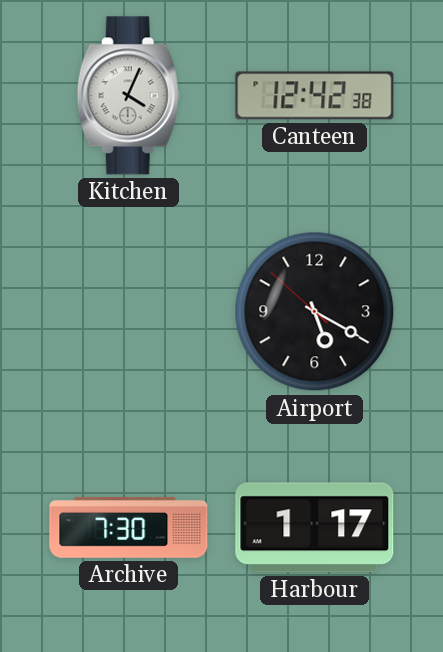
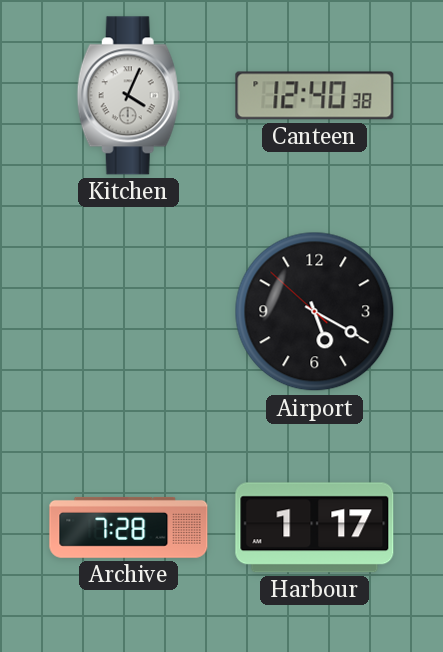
Canteen: 12:42 -> 12:40 (315, 96)
Archive: 7:30 -> 7:28 (129, 527)
